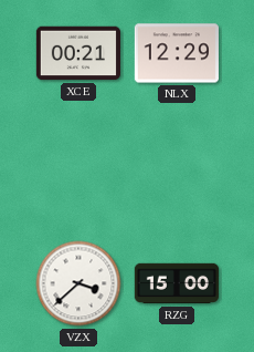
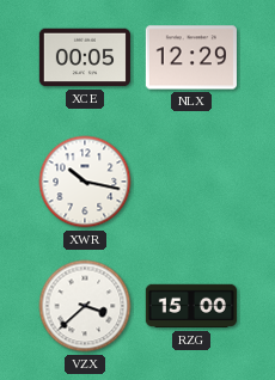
XCE: 00:21 -> 00:05 (85, 57)
XWR: none -> 10:17 (85, 182)
